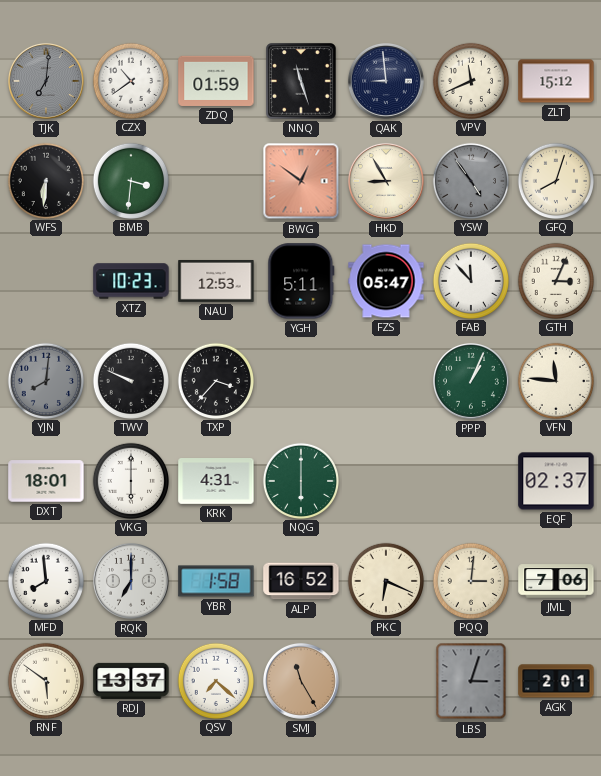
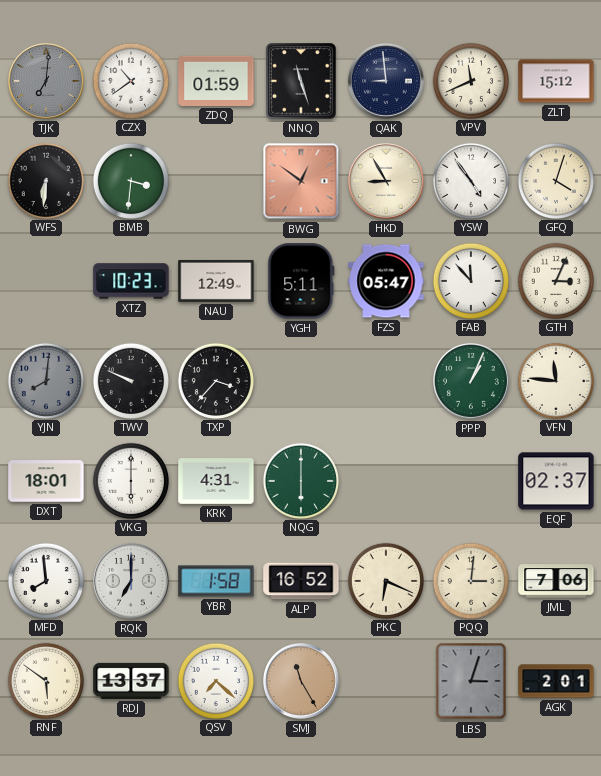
YSW dial: grey -> white (470, 180)
GFQ: 8:03 -> 4:03 (555, 180)
NAU: 12:53 -> 12:49 (216, 281)
